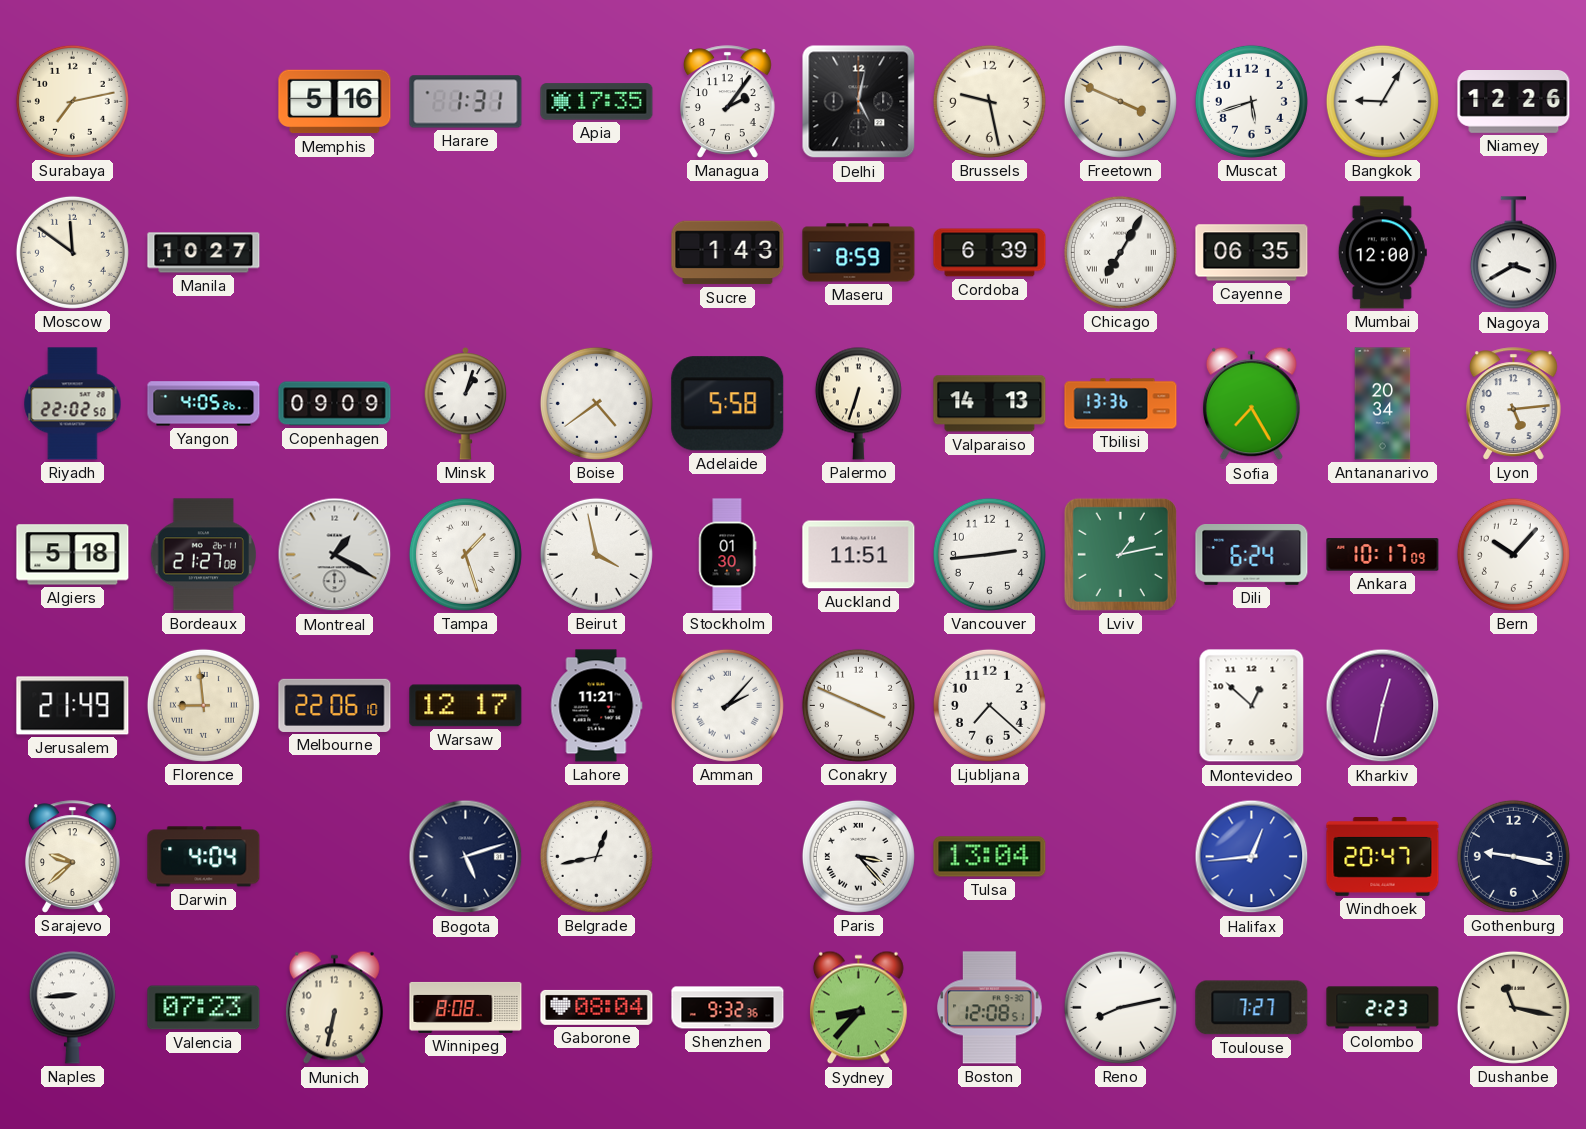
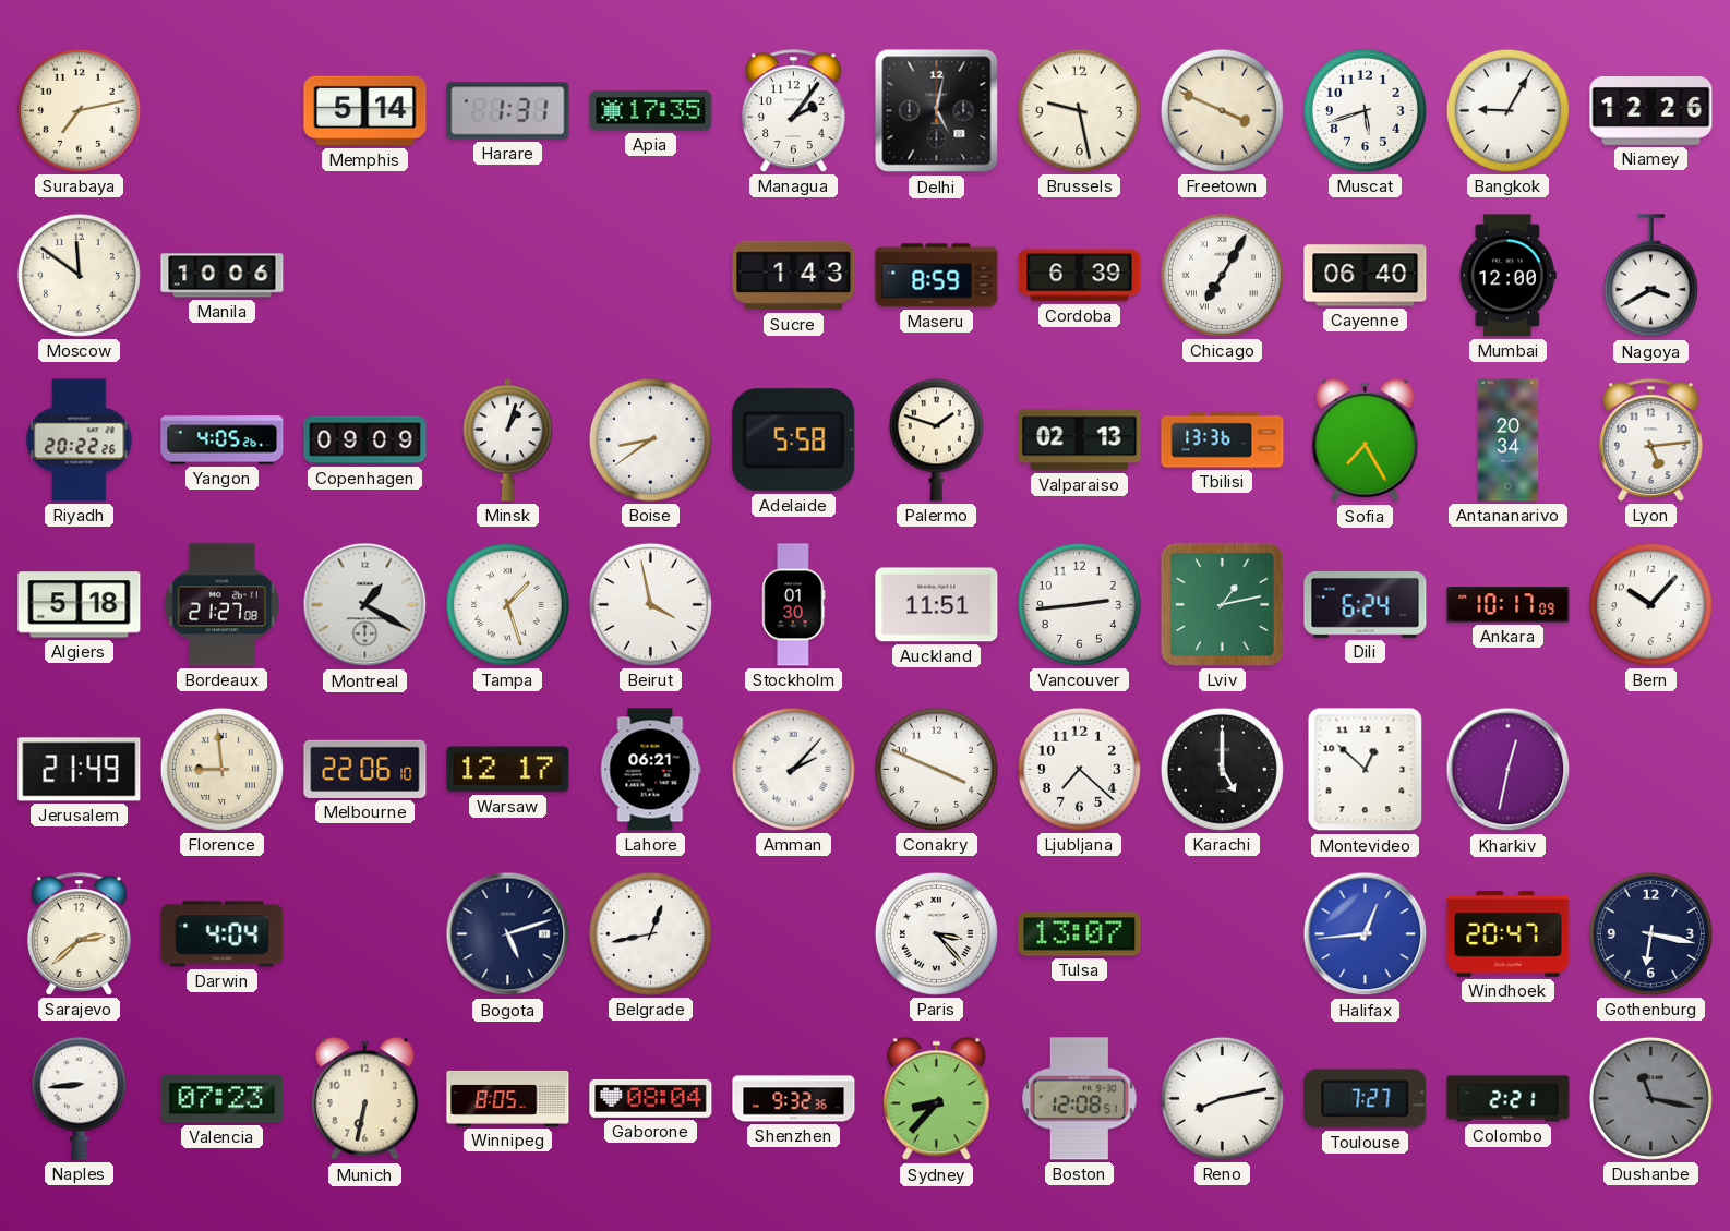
Memphis: 5:16 -> 5:14 (365, 111)
Manila: 10:27 -> 10:06 (223, 276)
Cayenne: 06:35 -> 06:40 (1366, 276)
Riyadh: 22:02 -> 20:22 (80, 440)
Boise: 4:39 -> 8:39 (650, 439)
Palermo: 6:33 -> 1:48 (936, 439)
Valparaiso: 14:13 -> 02:13 (1080, 440)
Lahore: 11:21 -> 06:21 (650, 770)
Karachi: none -> 5:00 (1222, 769)
Sarajevo: 9:38 -> 2:38 (79, 934)
Tulsa: 13:04 -> 13:07 (1080, 934)
Gothenburg: 9:17 -> 6:17 (1650, 933)
Winnipeg: 8:08 -> 8:05 (508, 1098)
Colombo: 2:23 -> 2:21 (1509, 1099)
Dushanbe dial: cream -> grey (1650, 1098)
